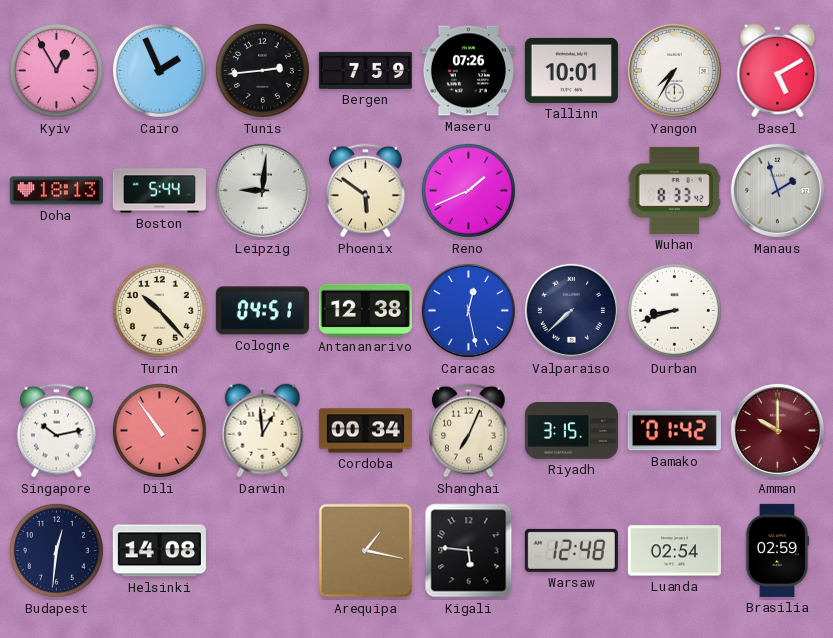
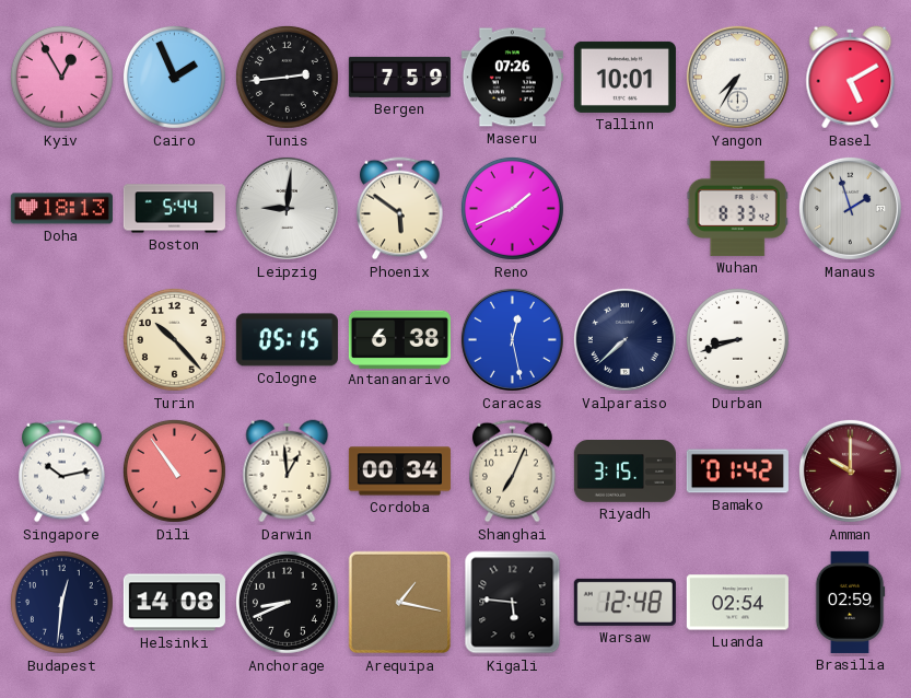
Cologne: 04:51 -> 05:15 (287, 340)
Antananarivo: 12:38 -> 6:38 (399, 339)
Anchorage: none -> 8:41 (287, 602)
